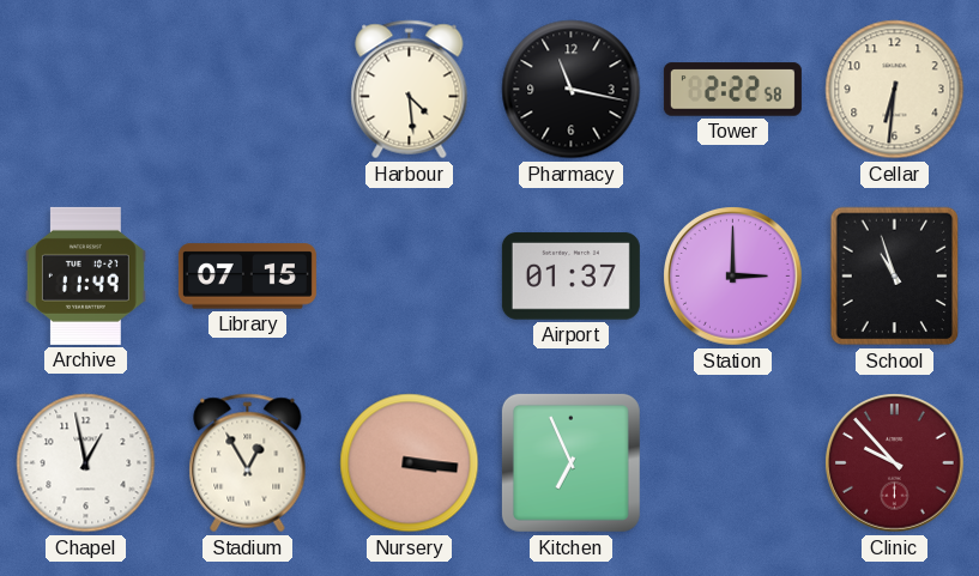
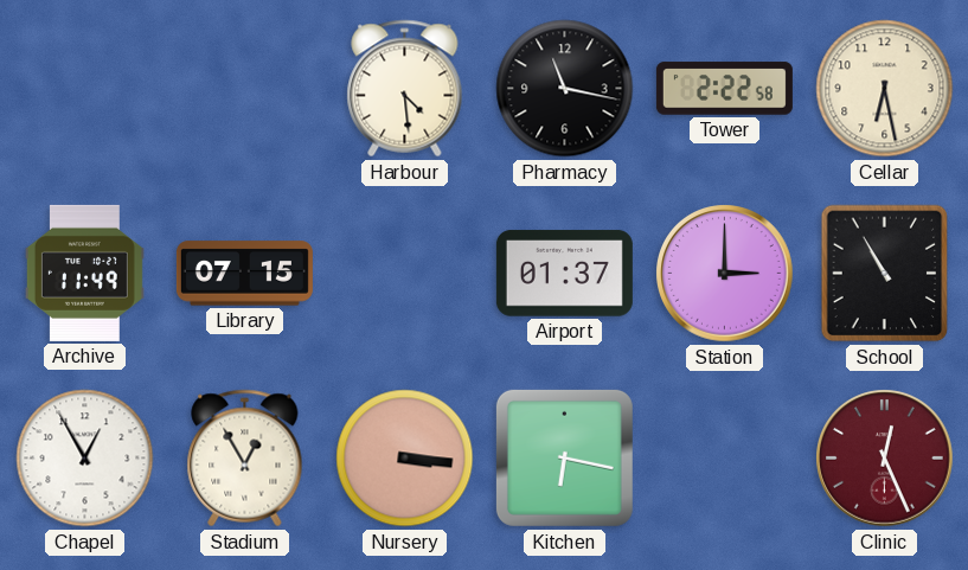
Cellar: 6:31 -> 6:28 (885, 89)
School: 10:57 -> 10:55 (885, 274)
Chapel: 12:58 -> 12:55 (85, 459)
Kitchen: 6:56 -> 6:17 (564, 457)
Clinic: 9:53 -> 12:26 (885, 459)
